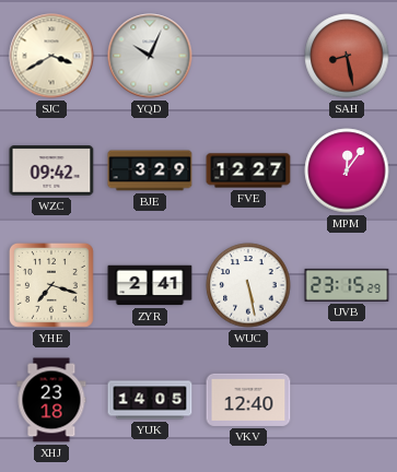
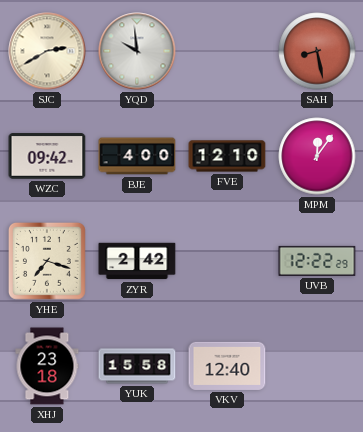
SJC: 3:40 -> 2:40 (47, 51)
YQD: 10:04 -> 9:59 (137, 51)
BJE: 3:29 -> 4:00 (137, 156)
FVE: 12:27 -> 12:10 (227, 156)
ZYR: 2:41 -> 2:42 (137, 261)
WUC: 5:28 -> none (248, 285)
UVB: 23:15 -> 12:22 (317, 261)
YUK: 14:05 -> 15:58 (137, 366)
